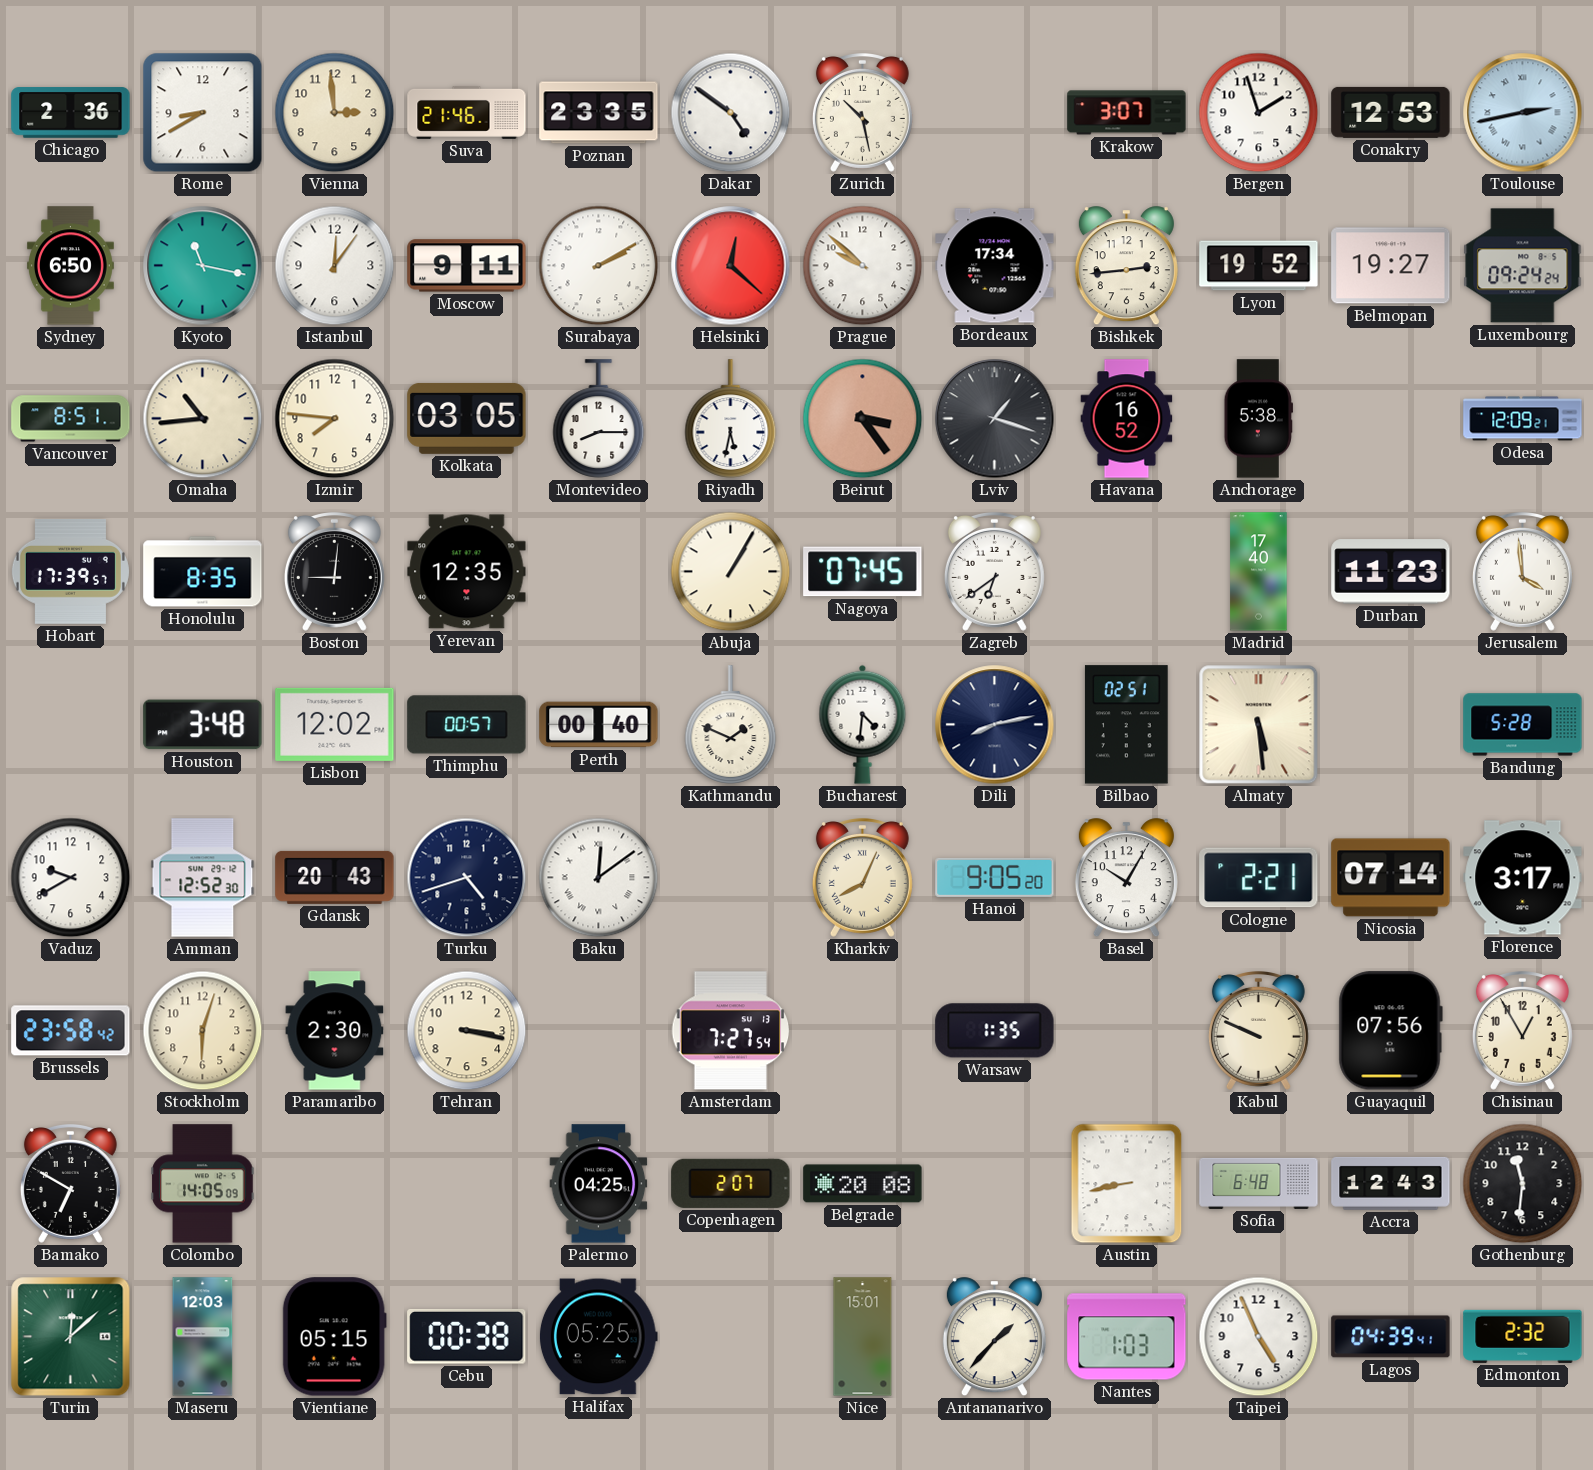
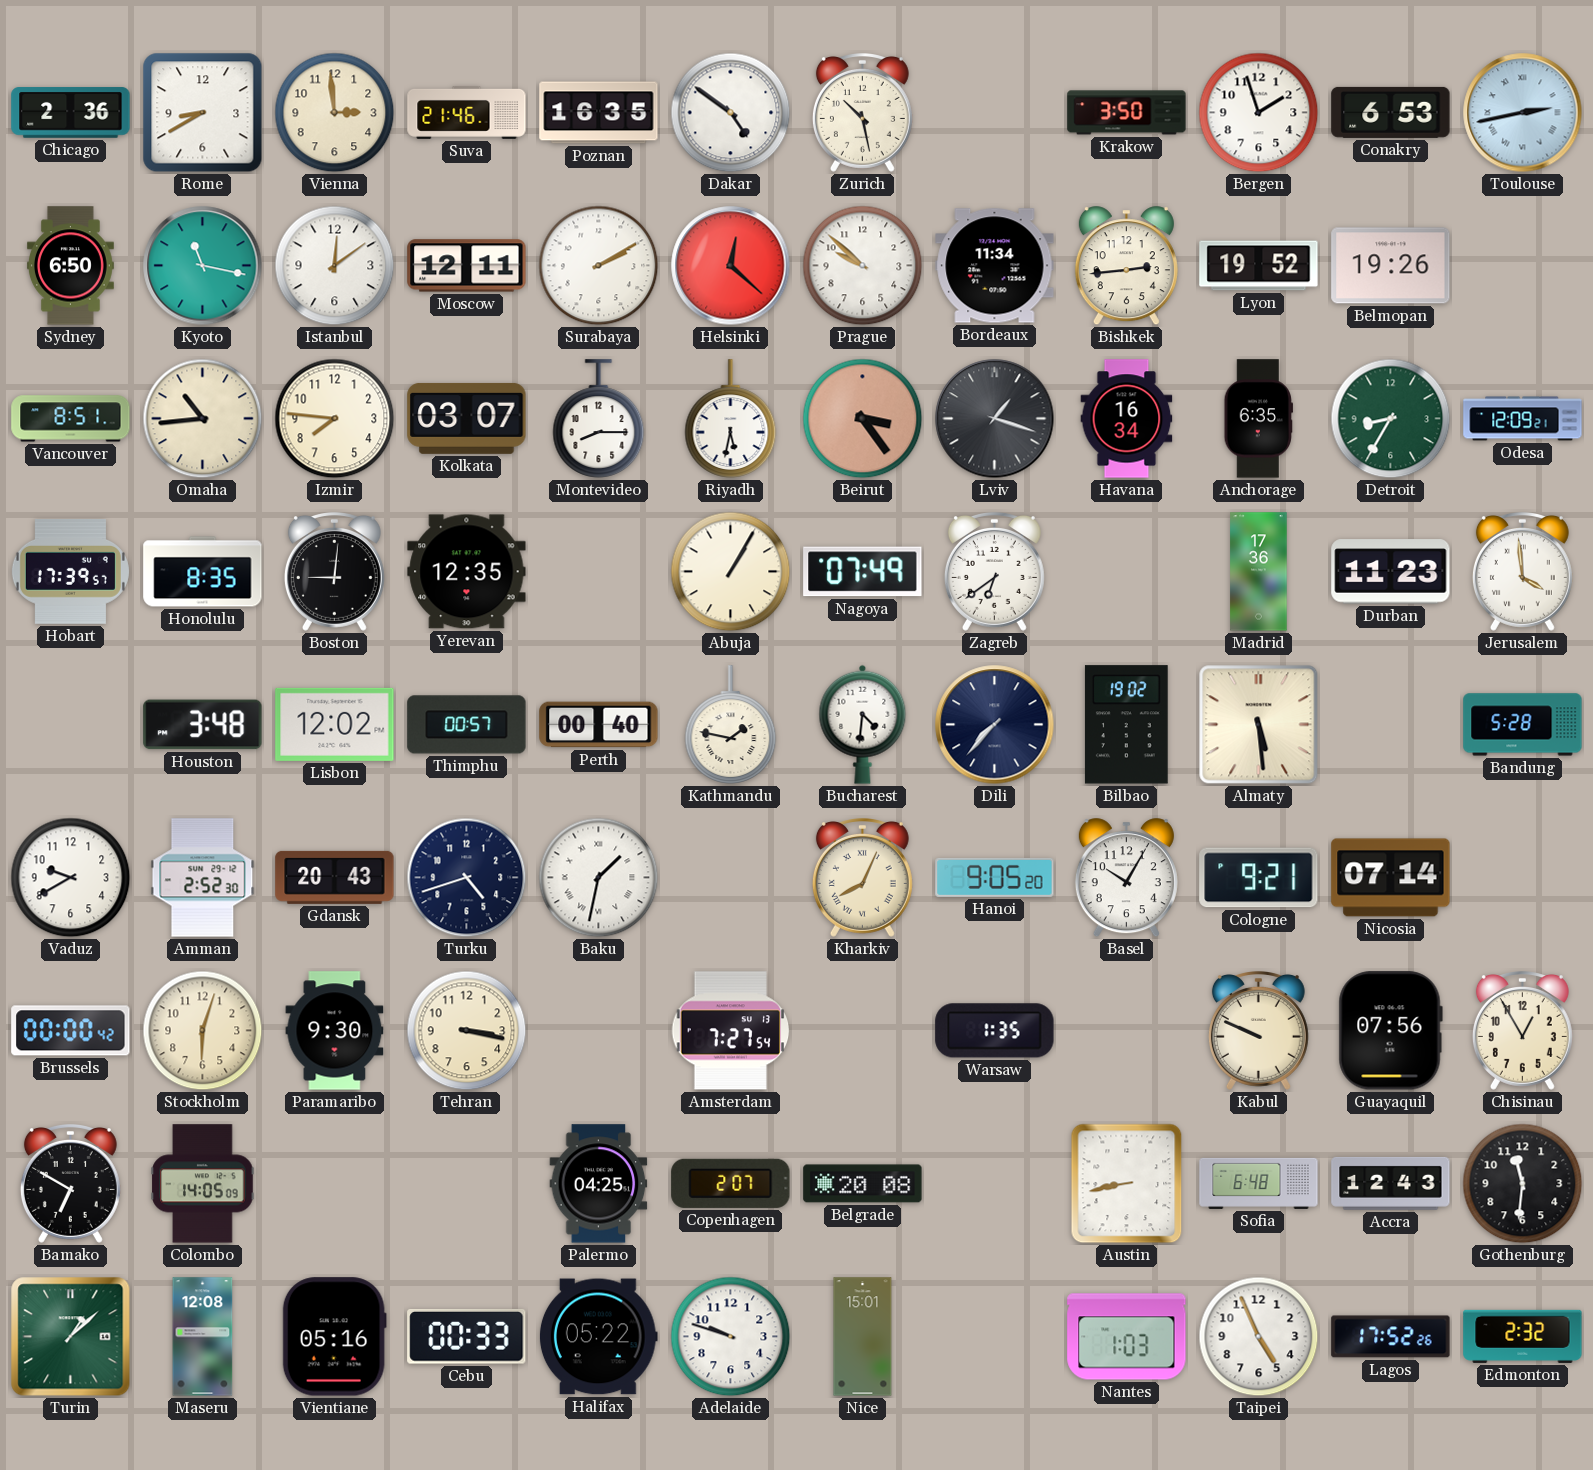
Poznan: 23:35 -> 16:35 (599, 113)
Krakow: 3:07 -> 3:50 (1127, 113)
Conakry: 12:53 -> 6:53 (1391, 112)
Istanbul: 12:06 -> 12:09 (335, 266)
Moscow: 9:11 -> 12:11 (467, 266)
Bordeaux: 17:34 -> 11:34 (995, 266)
Belmopan: 19:27 -> 19:26 (1391, 266)
Luxembourg: 09:24 -> none (1523, 266)
Kolkata: 03:05 -> 03:07 (467, 418)
Havana: 16:52 -> 16:34 (1127, 419)
Anchorage: 5:38 -> 6:35 (1258, 419)
Detroit: none -> 8:35 (1391, 419)
Nagoya: 07:45 -> 07:49 (863, 572)
Madrid: 17:40 -> 17:36 (1259, 572)
Kathmandu: 1:49 -> 1:47 (731, 725)
Dili: 8:13 -> 7:37 (995, 725)
Bilbao: 02:51 -> 19:02 (1126, 725)
Amman: 12:52 -> 2:52 (203, 878)
Baku: 12:09 -> 1:32 (599, 878)
Cologne: 2:21 -> 9:21 (1259, 878)
Florence: 3:17 -> none (1523, 878)
Brussels: 23:58 -> 00:00 (71, 1031)
Paramaribo: 2:30 -> 9:30 (335, 1031)
Turin: 12:08 -> 1:08 (71, 1337)
Maseru: 12:03 -> 12:08 (203, 1337)
Vientiane: 05:15 -> 05:16 (334, 1337)
Cebu: 00:38 -> 00:33 (467, 1336)
Halifax: 05:25 -> 05:22 (598, 1337)
Adelaide: none -> 9:48 (731, 1337)
Antananarivo: 1:37 -> none (994, 1337)
Lagos: 04:39 -> 17:52 (1391, 1337)
